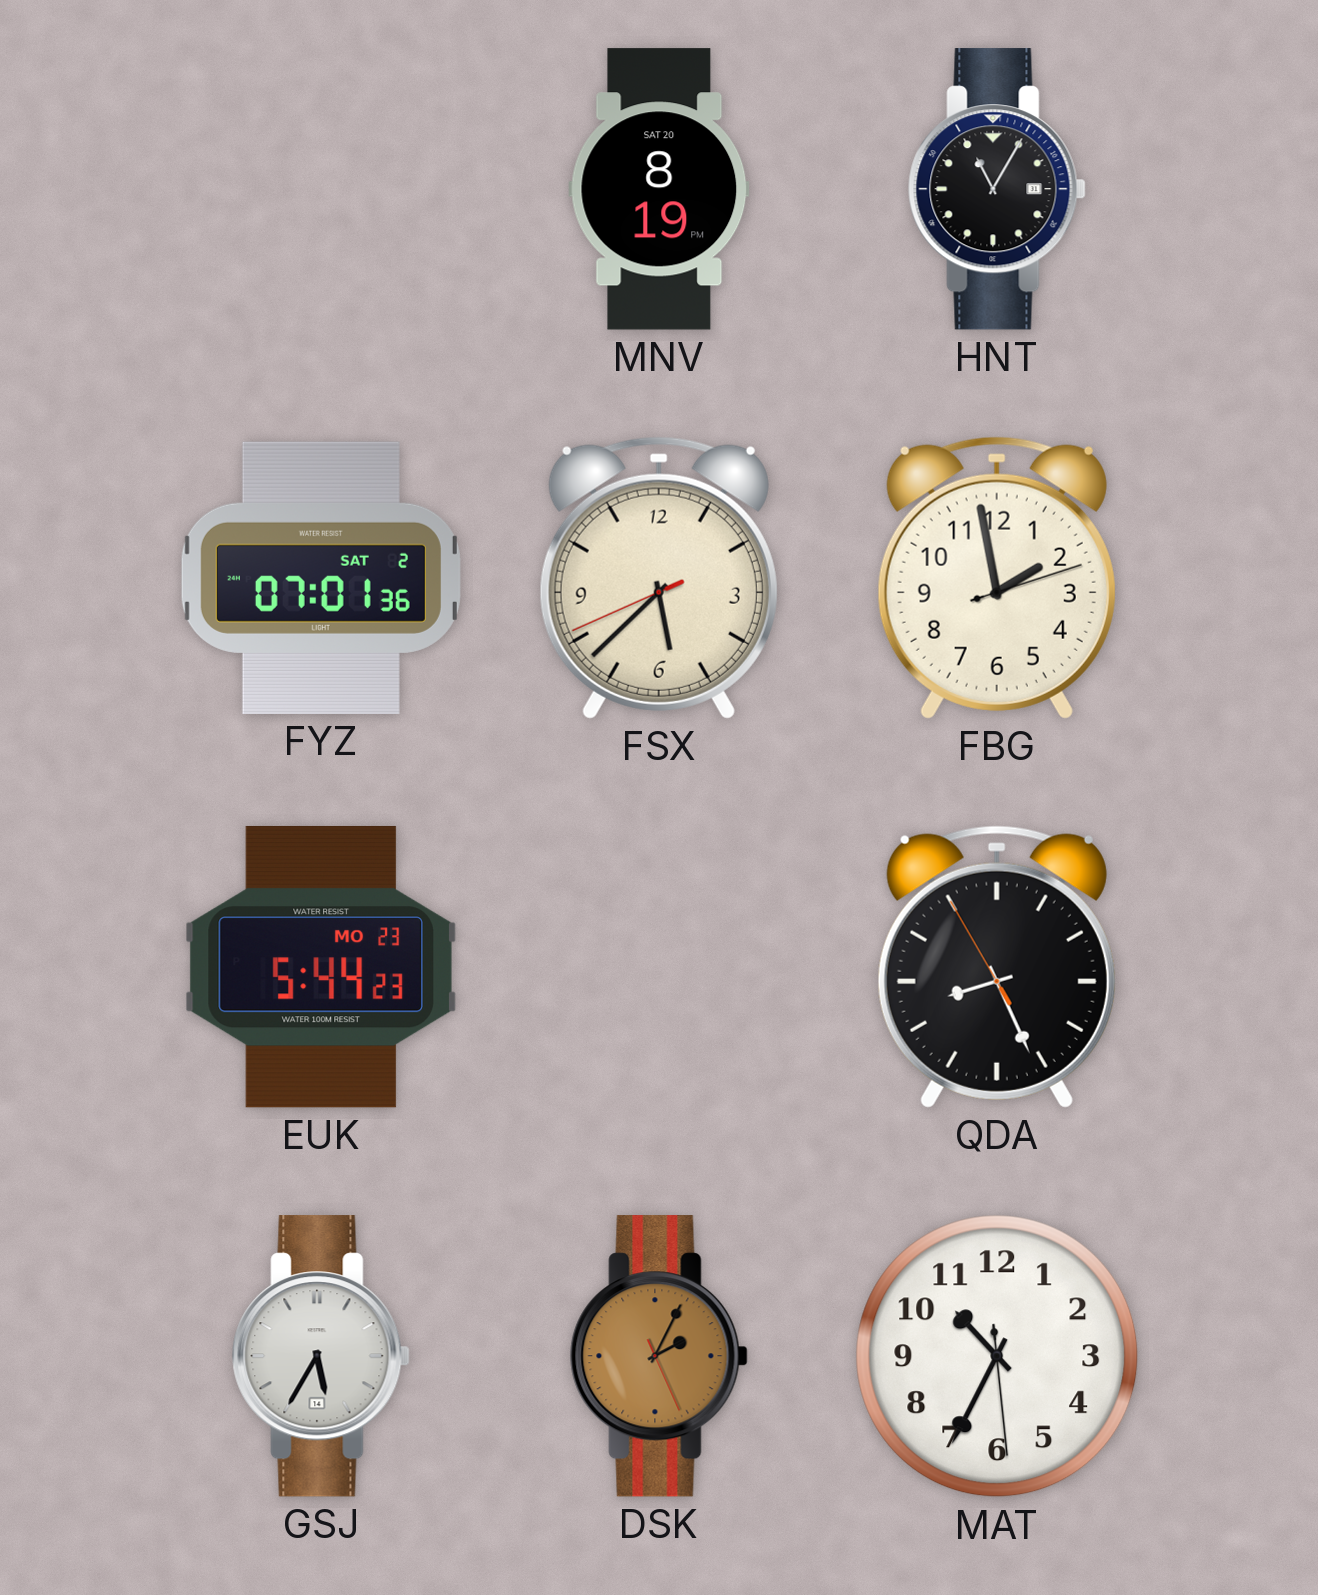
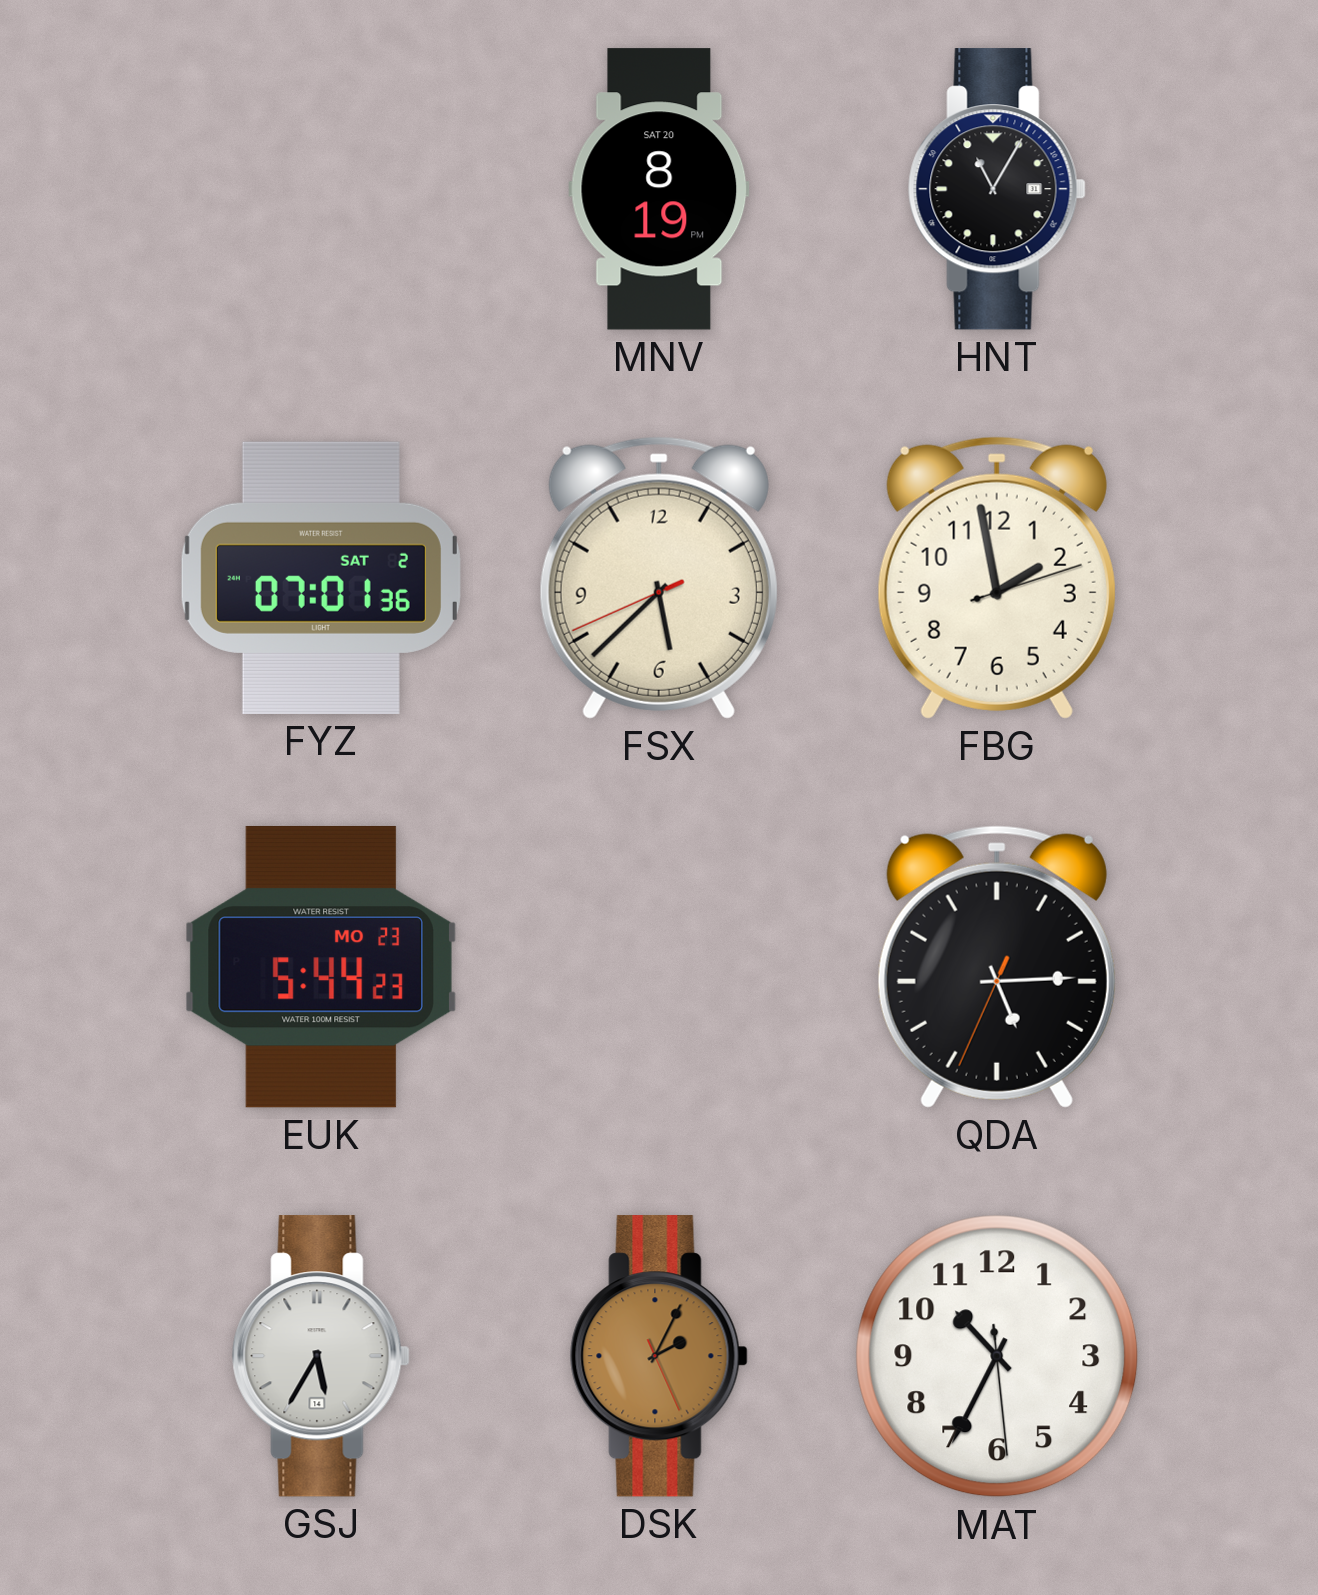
QDA: 8:25 -> 5:14 (997, 967)
